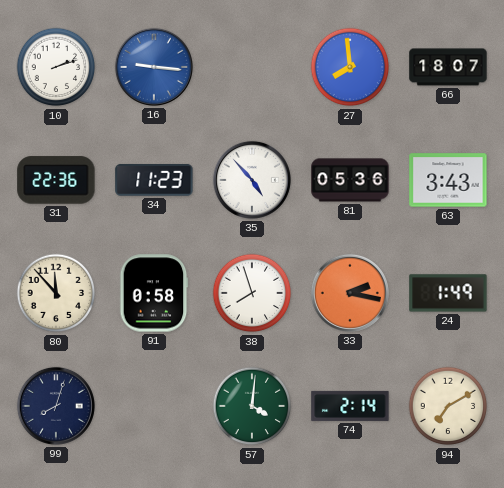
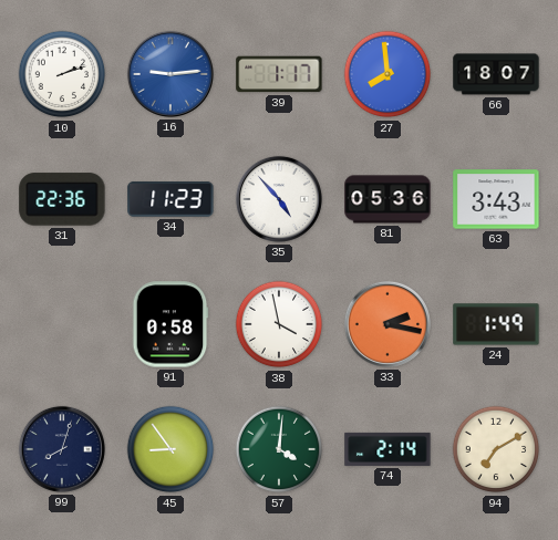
16: 9:16 -> 9:14 (170, 74)
39: none -> 1:17 (279, 74)
80: 11:53 -> none (56, 293)
38: 7:57 -> 3:58 (279, 324)
45: none -> 8:54 (170, 449)
